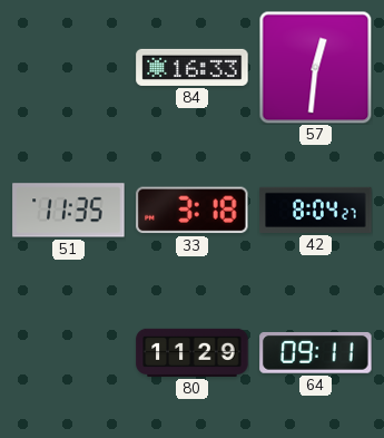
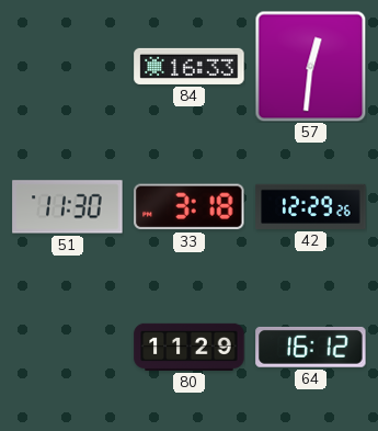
51: 11:35 -> 11:30 (68, 207)
42: 8:04 -> 12:29 (311, 206)
64: 09:11 -> 16:12 (311, 347)
